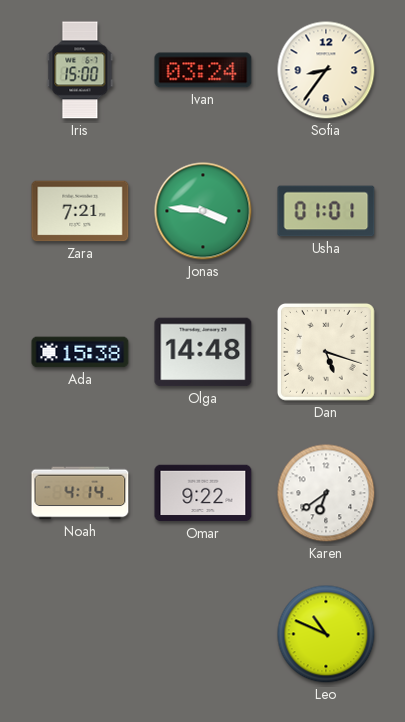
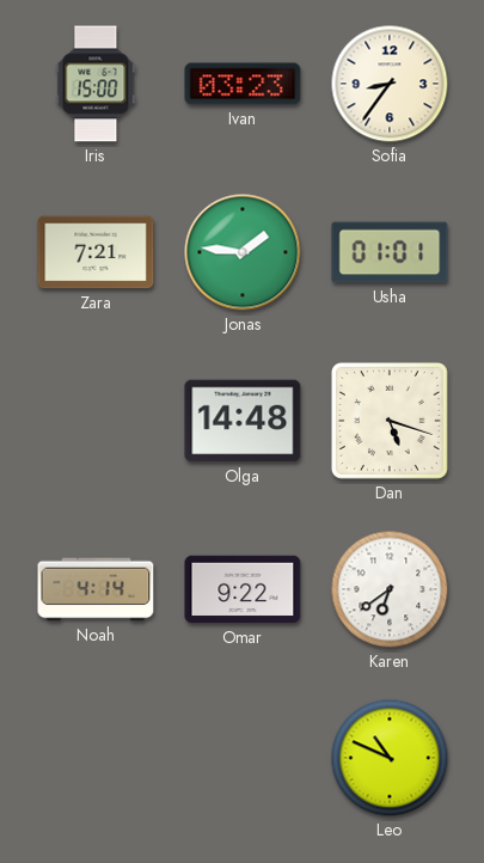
Ivan: 03:24 -> 03:23 (243, 84)
Jonas: 3:46 -> 1:46 (243, 252)
Ada: 15:38 -> none (80, 352)
